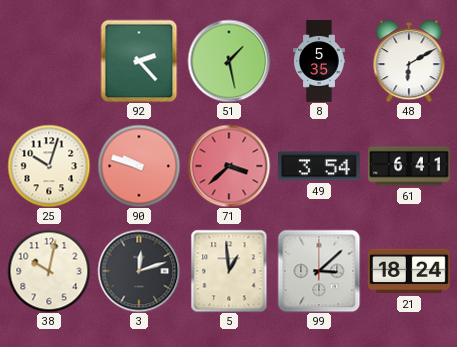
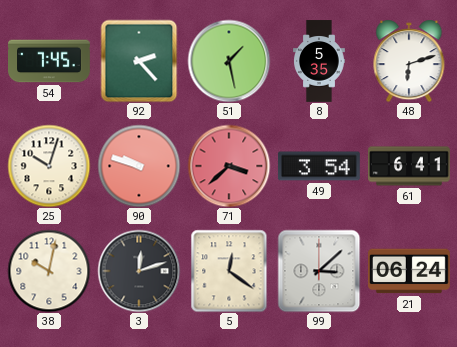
54: none -> 7:45 (50, 61)
48: 6:10 -> 6:12 (409, 61)
5: 12:59 -> 12:21 (229, 271)
21: 18:24 -> 06:24 (410, 271)
